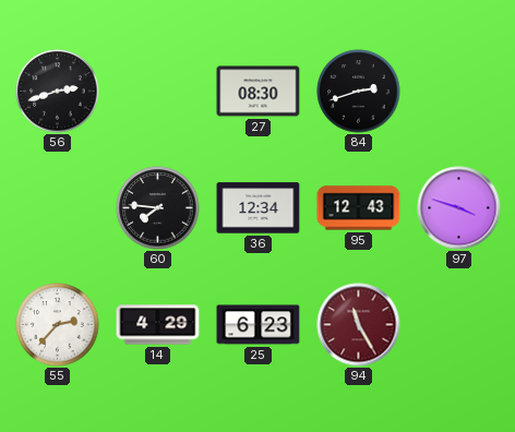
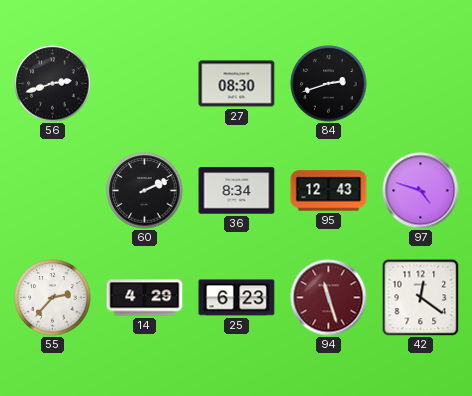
60: 7:46 -> 2:11 (145, 191)
36: 12:34 -> 8:34 (237, 191)
97: 3:48 -> 4:48 (421, 191)
94: 11:25 -> 11:27 (329, 298)
42: none -> 12:21 (420, 297)
